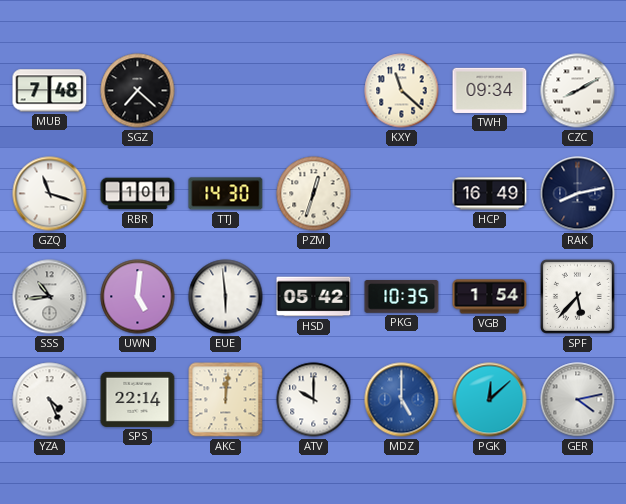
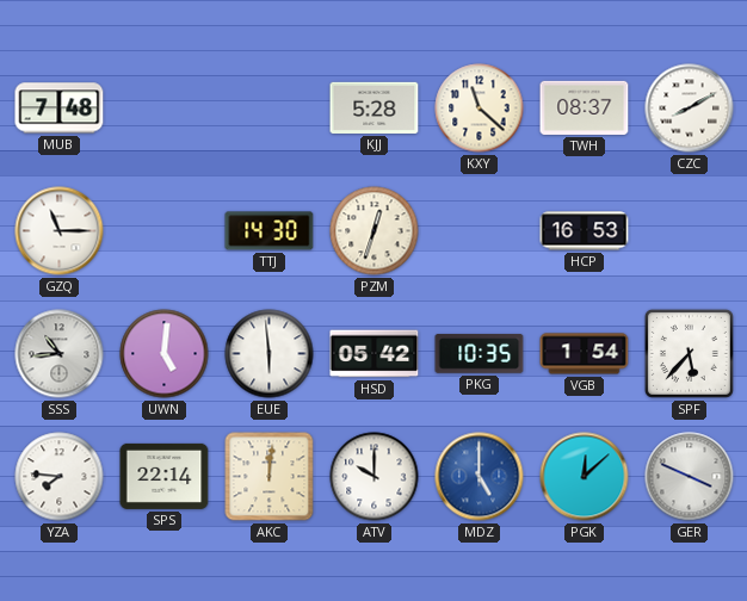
SGZ: 7:22 -> none (138, 91)
KJJ: none -> 5:28 (375, 107)
TWH: 09:34 -> 08:37 (585, 107)
GZQ: 11:18 -> 11:15 (60, 231)
RBR: 1:01 -> none (138, 194)
HCP: 16:49 -> 16:53 (585, 231)
RAK: 8:13 -> none (578, 194)
YZA: 4:26 -> 7:46 (60, 477)
GER: 4:13 -> 3:49 (690, 477)
